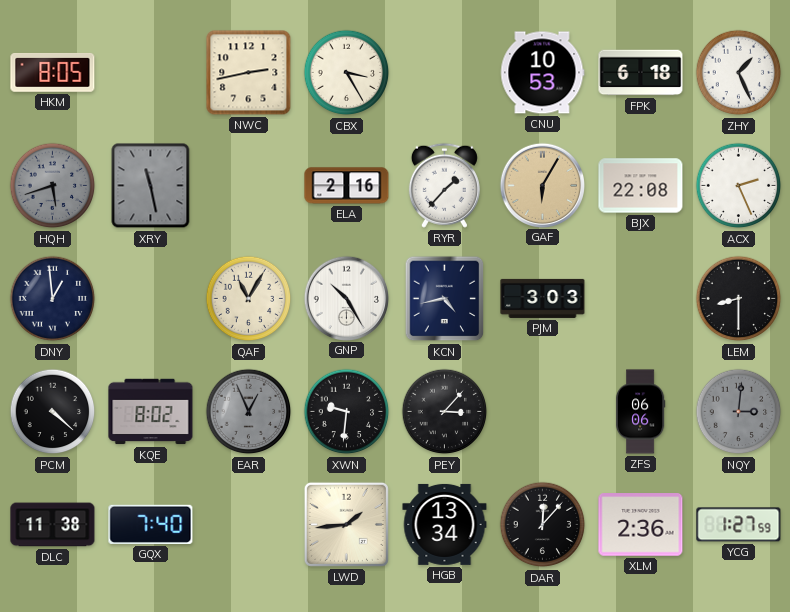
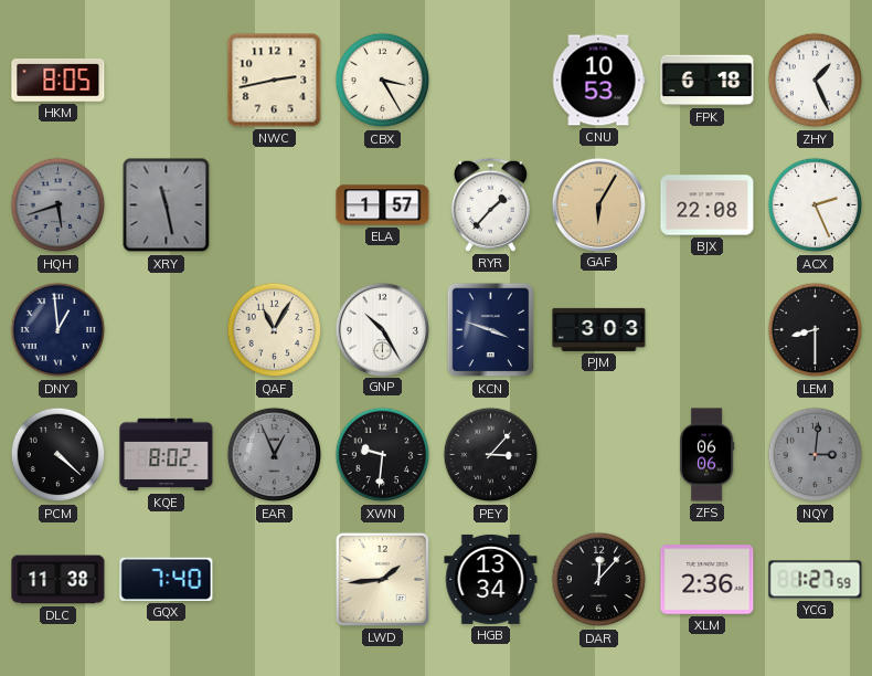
ELA: 2:16 -> 1:57 (383, 205)
KCN: 4:43 -> 3:48 (491, 330)
